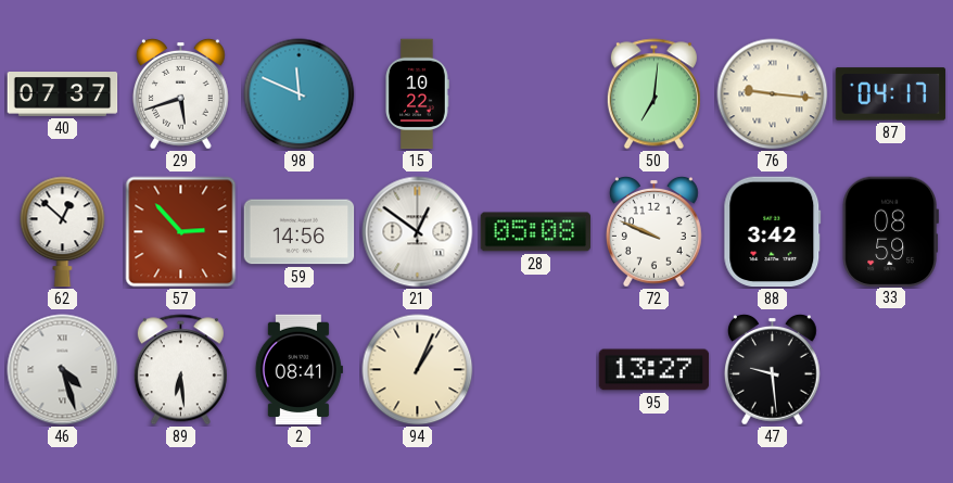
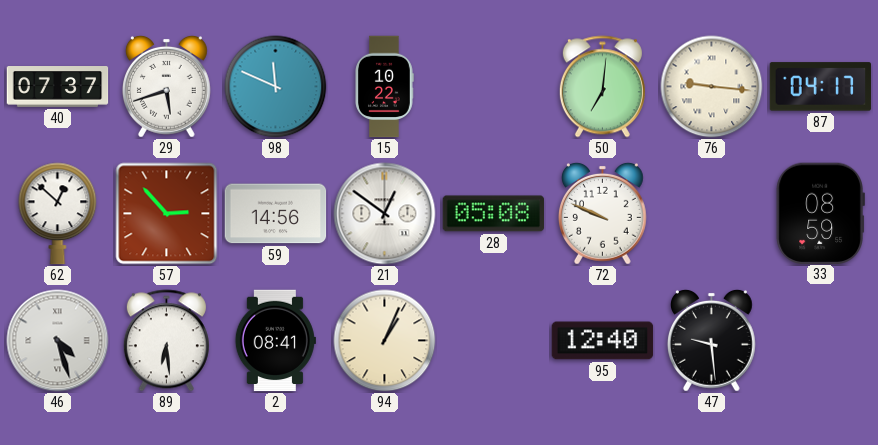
88: 3:42 -> none (773, 232)
95: 13:27 -> 12:40 (603, 341)
